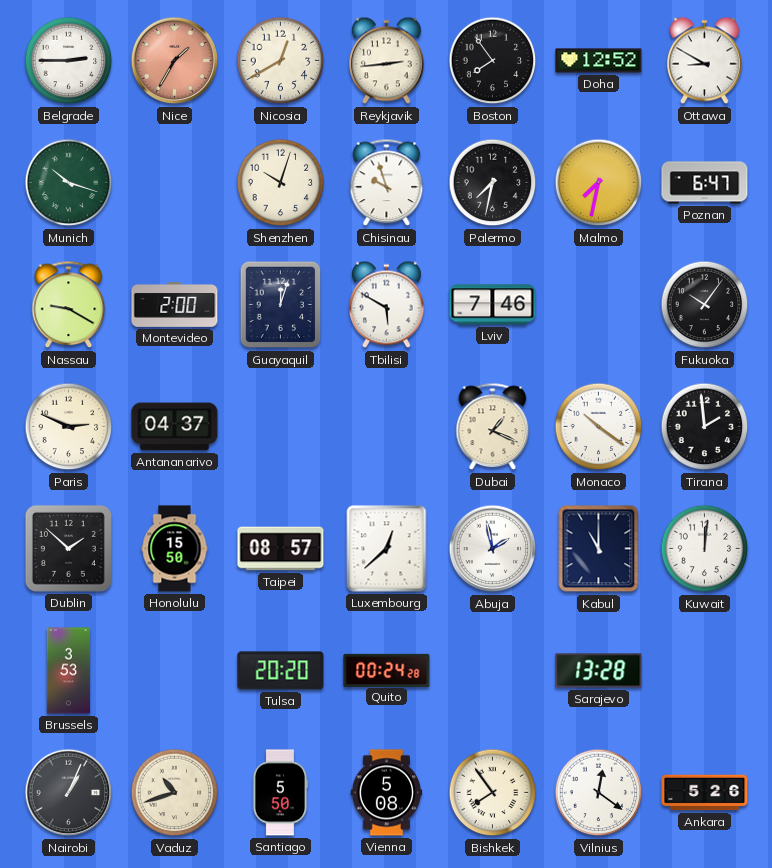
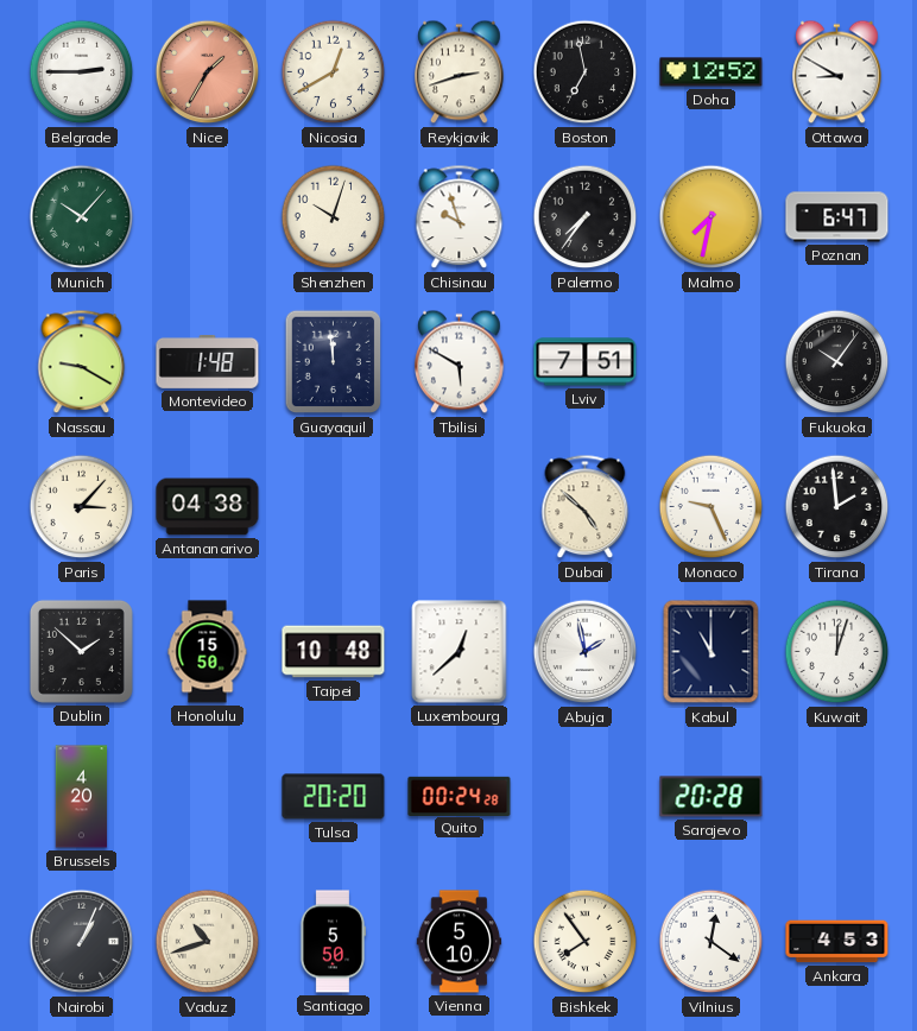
Reykjavik: 2:44 -> 2:42 (460, 72)
Boston: 7:54 -> 6:58 (586, 72)
Munich: 10:18 -> 10:07 (82, 217)
Palermo: 7:32 -> 7:36 (586, 217)
Montevideo: 2:00 -> 1:48 (208, 362)
Guayaquil: 12:03 -> 11:59 (334, 362)
Lviv: 7:46 -> 7:51 (586, 362)
Paris: 2:49 -> 3:07 (82, 507)
Antananarivo: 04:37 -> 04:38 (208, 507)
Dubai: 1:19 -> 4:52 (586, 507)
Monaco: 10:21 -> 9:26 (712, 507)
Taipei: 08:57 -> 10:48 (334, 652)
Kuwait: 12:01 -> 12:03 (837, 652)
Brussels: 3:53 -> 4:20 (82, 797)
Sarajevo: 13:28 -> 20:28 (712, 797)
Vienna: 5:08 -> 5:10 (460, 942)
Ankara: 5:26 -> 4:53 (837, 942)
